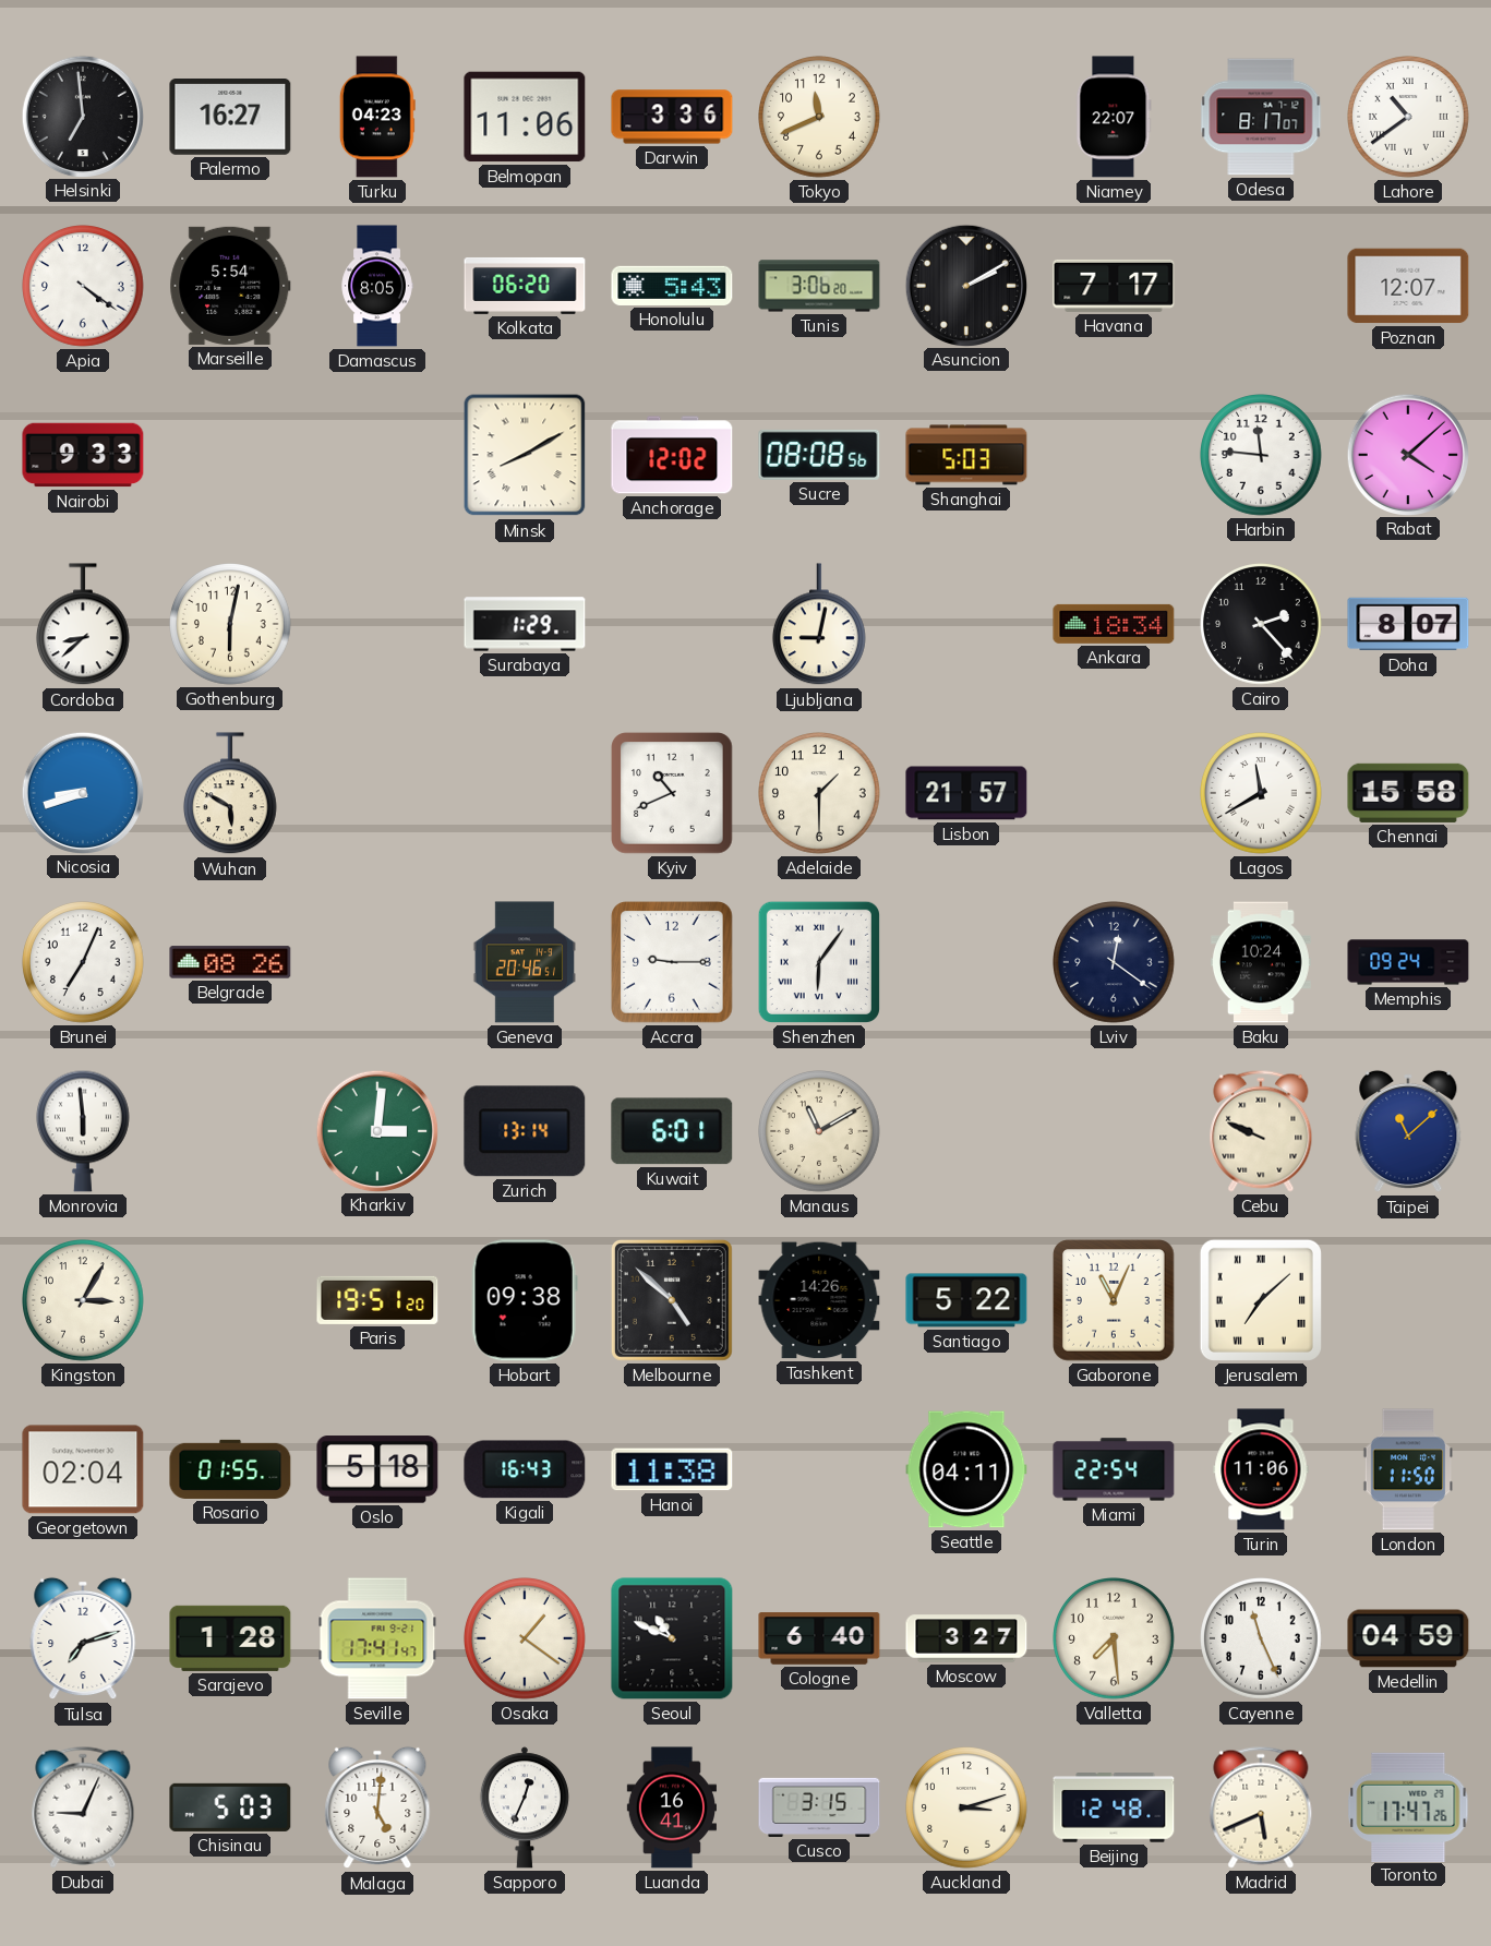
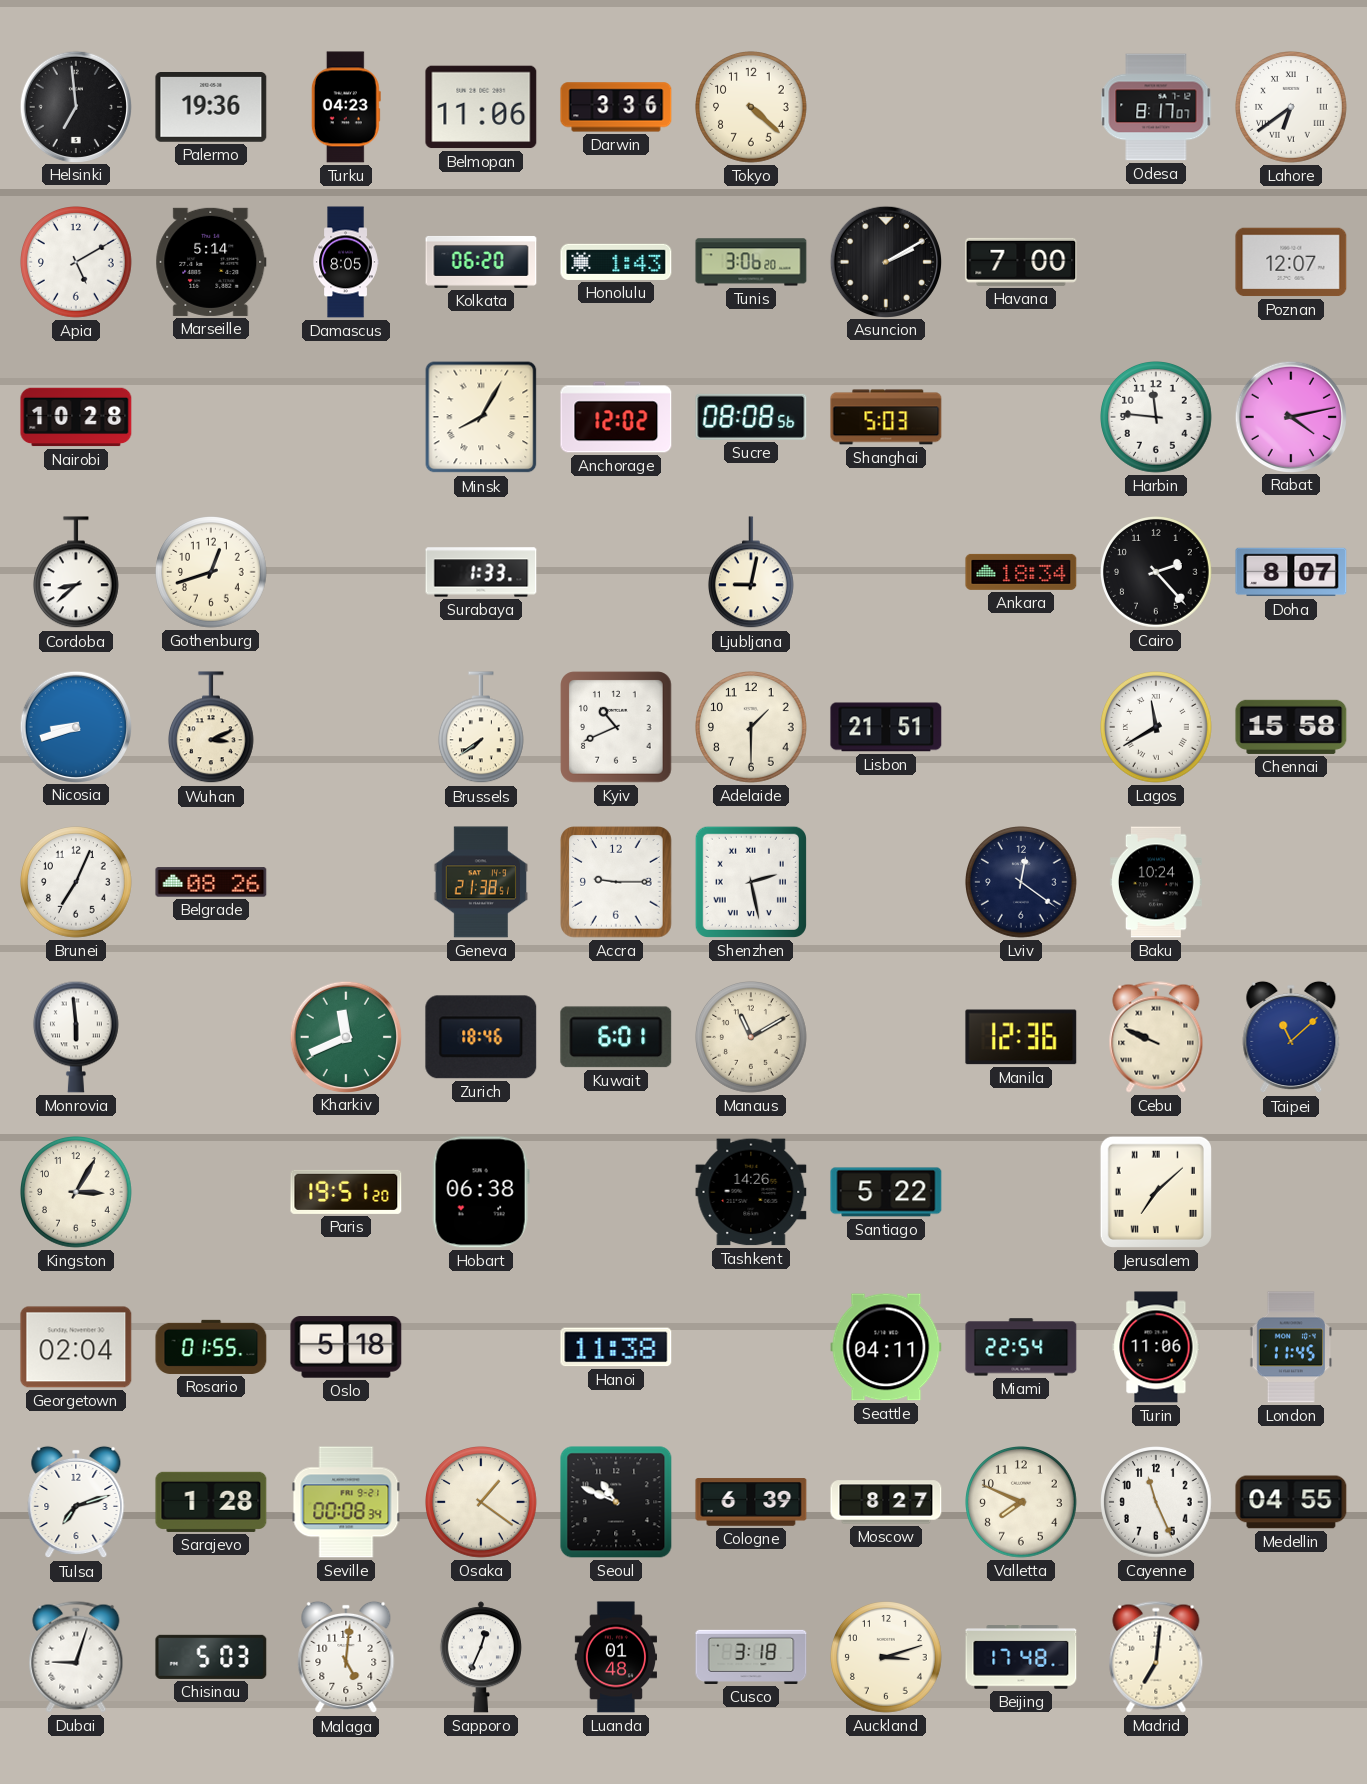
Palermo: 16:27 -> 19:36 (211, 108)
Tokyo: 11:41 -> 4:22 (752, 108)
Niamey: 22:07 -> none (1114, 117)
Lahore: 10:39 -> 6:39 (1292, 108)
Apia: 4:21 -> 5:10 (77, 263)
Marseille: 5:54 -> 5:14 (211, 262)
Honolulu: 5:43 -> 1:43 (616, 262)
Havana: 7:17 -> 7:00 (1021, 262)
Nairobi: 9:33 -> 10:28 (76, 417)
Minsk: 8:10 -> 8:05 (481, 417)
Rabat: 4:08 -> 4:13 (1290, 416)
Gothenburg: 6:02 -> 12:42 (212, 573)
Surabaya: 1:29 -> 1:33 (481, 572)
Wuhan: 5:50 -> 3:11 (211, 728)
Brussels: none -> 7:39 (481, 728)
Lisbon: 21:57 -> 21:51 (886, 727)
Geneva: 20:46 -> 21:38 (480, 882)
Shenzhen: 6:06 -> 2:28 (751, 882)
Memphis: 09:24 -> none (1408, 962)
Kharkiv: 3:01 -> 11:41 (345, 1036)
Zurich: 13:14 -> 18:46 (481, 1037)
Manila: none -> 12:36 (1021, 1037)
Hobart: 09:38 -> 06:38 (481, 1192)
Melbourne: 4:52 -> none (672, 1300)
Gaborone: 11:04 -> none (1114, 1300)
Kigali: 16:43 -> none (525, 1469)
London: 11:50 -> 11:45 (1290, 1347)
Seville: 17:41 -> 00:08 (346, 1502)
Cologne: 6:40 -> 6:39 (751, 1502)
Moscow: 3:27 -> 8:27 (886, 1502)
Valletta: 7:29 -> 7:49 (1022, 1503)
Medellin: 04:59 -> 04:55 (1291, 1502)
Dubai: 9:04 -> 9:03 (76, 1657)
Luanda: 16:41 -> 01:48 (615, 1657)
Cusco: 3:15 -> 3:18 (751, 1657)
Beijing: 12:48 -> 17:48 (1021, 1657)
Madrid: 5:41 -> 7:01 (1156, 1657)
Toronto: 17:47 -> none (1408, 1806)
